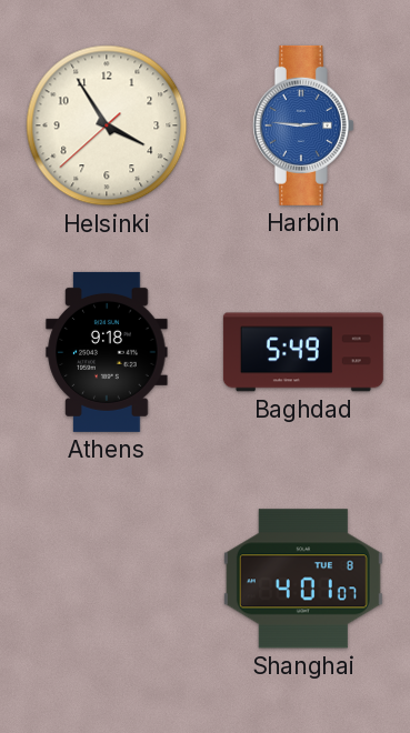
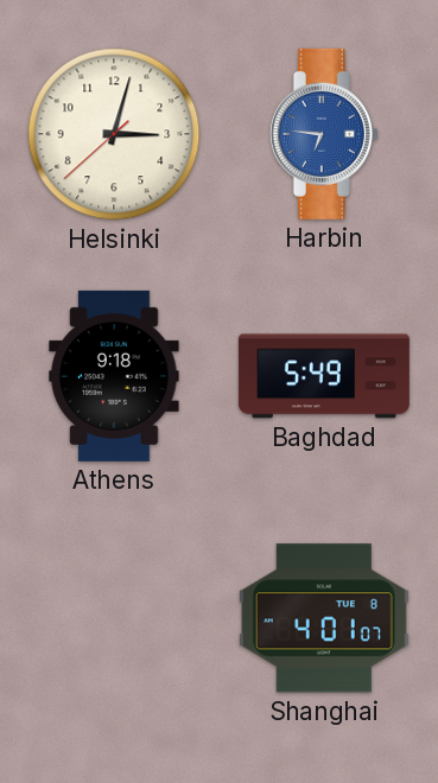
Helsinki: 3:54 -> 3:02 (114, 134)
Harbin: 2:46 -> 6:46 (324, 134)
